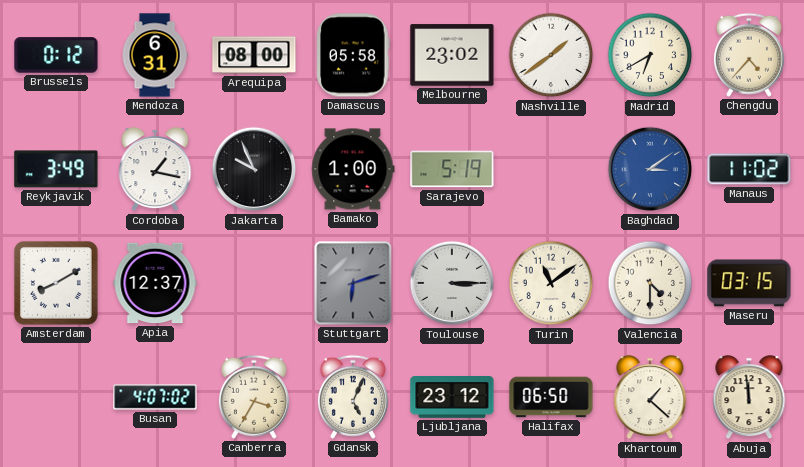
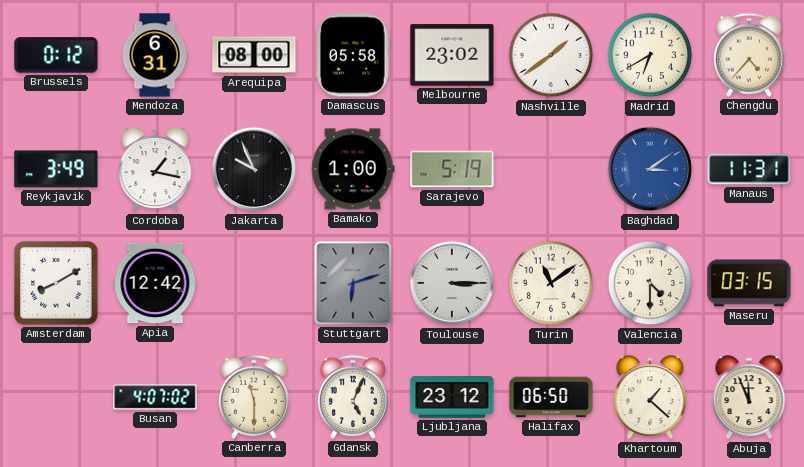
Manaus: 11:02 -> 11:31 (749, 169)
Apia: 12:37 -> 12:42 (155, 283)
Canberra: 3:35 -> 11:30 (254, 397)
Abuja: 11:59 -> 11:56 (749, 398)
